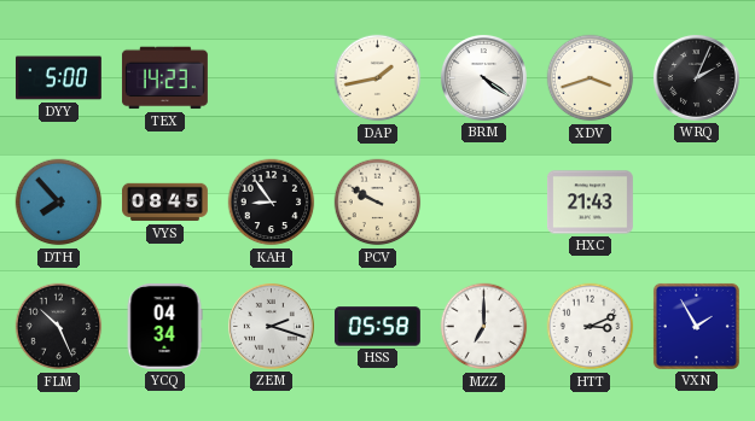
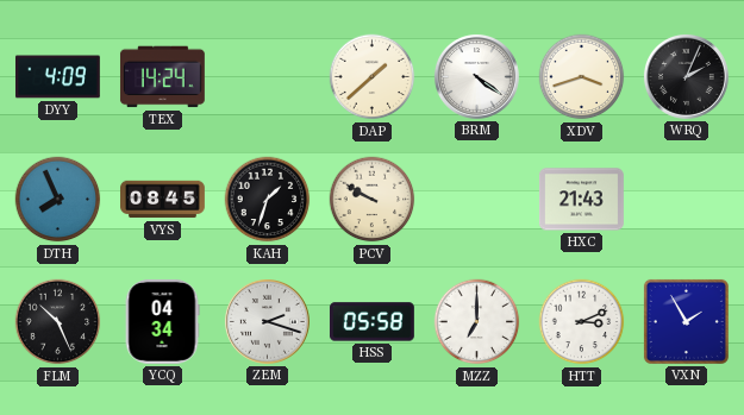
DYY: 5:00 -> 4:09 (57, 77)
TEX: 14:23 -> 14:24 (162, 77)
DAP: 1:43 -> 1:38 (373, 77)
DTH: 7:53 -> 7:56 (58, 200)
KAH: 8:54 -> 1:33 (268, 200)
